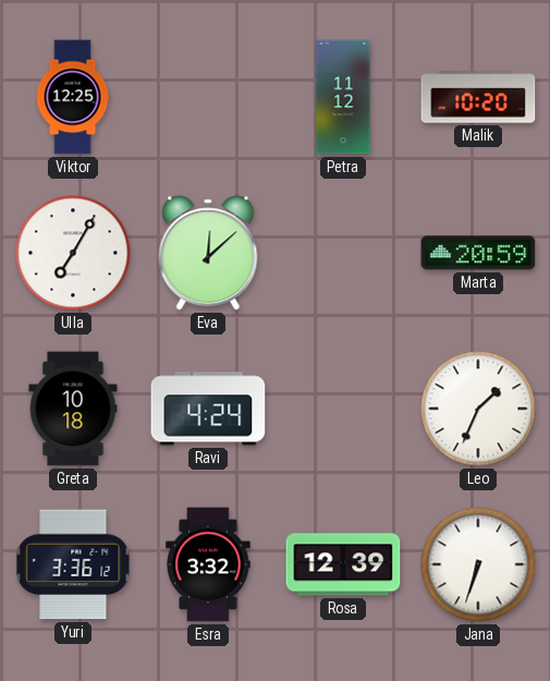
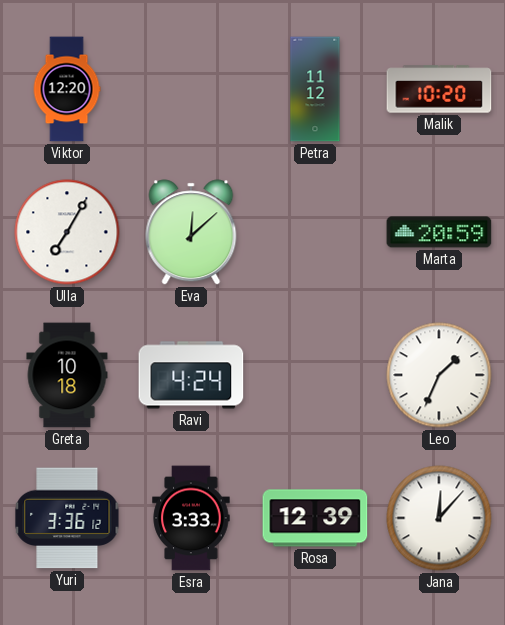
Viktor: 12:25 -> 12:20 (67, 89)
Esra: 3:32 -> 3:33 (191, 518)
Jana: 6:33 -> 12:07 (439, 518)
